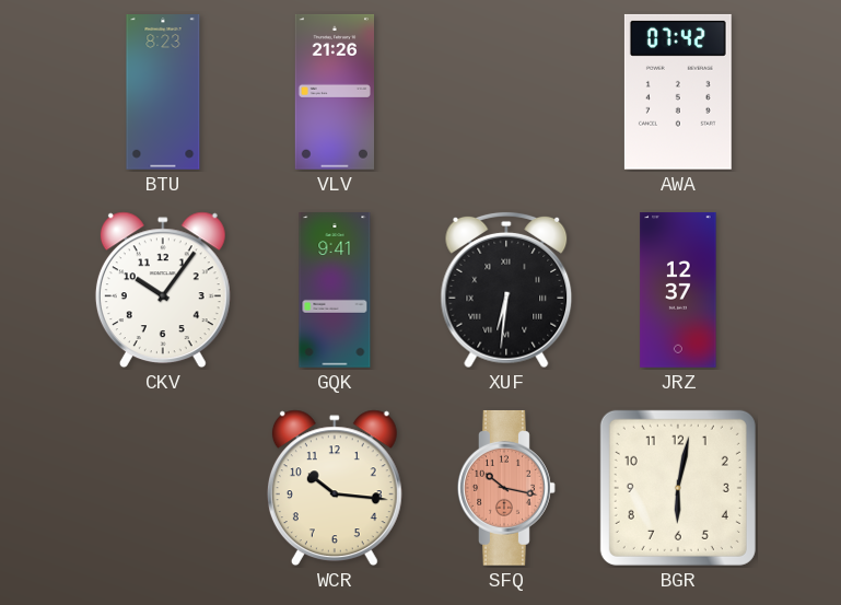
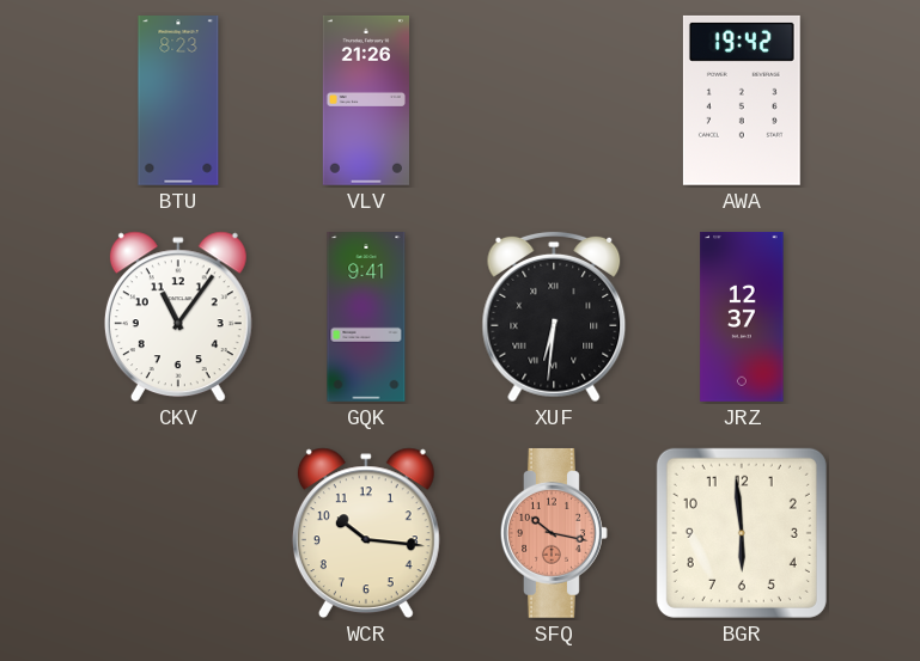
AWA: 07:42 -> 19:42 (742, 100)
CKV: 10:06 -> 11:06 (178, 317)
BGR: 6:02 -> 5:59 (742, 533)
